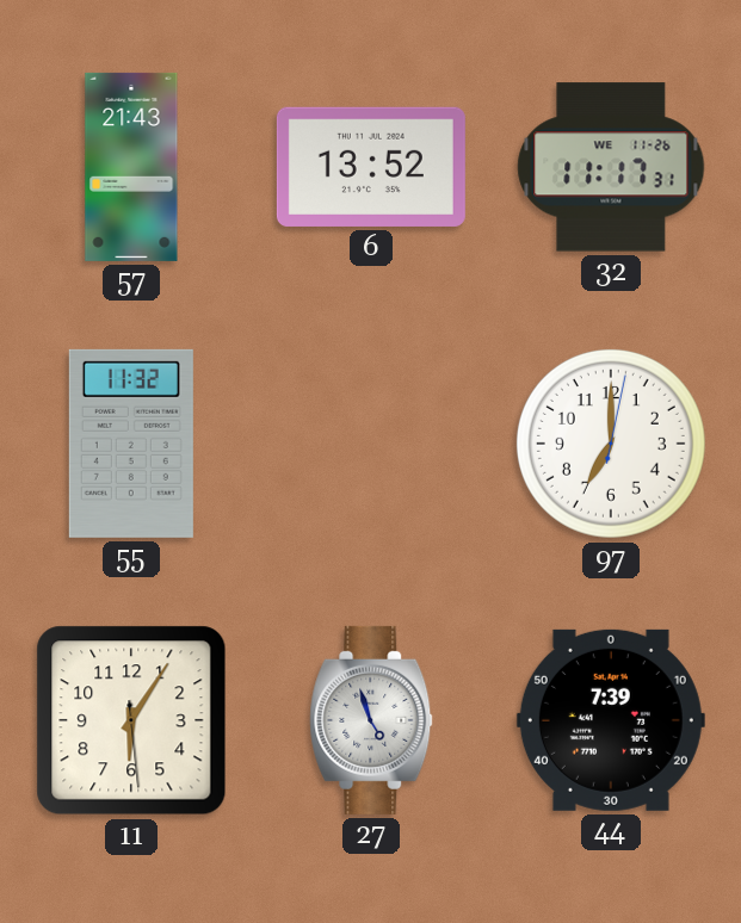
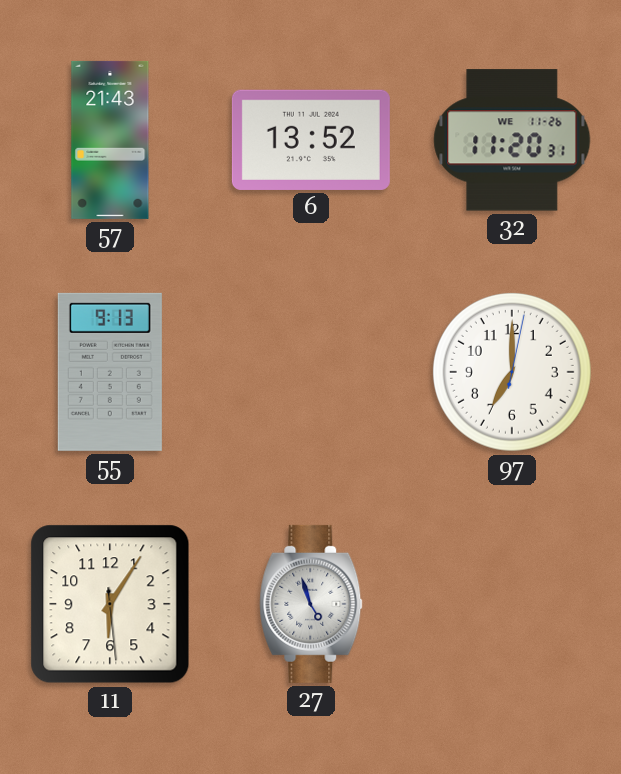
32: 11:17 -> 11:20 (512, 140)
55: 11:32 -> 9:13 (110, 372)
44: 7:39 -> none (611, 720)
